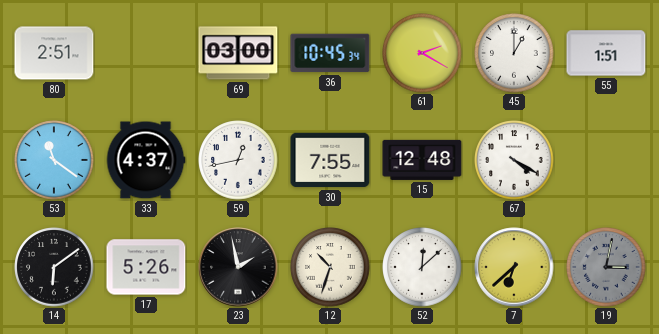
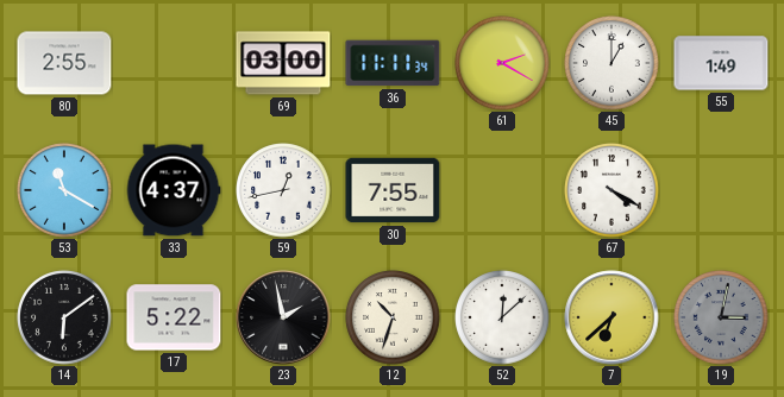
80: 2:51 -> 2:55 (64, 63)
36: 10:45 -> 11:11 (393, 63)
55: 1:51 -> 1:49 (721, 63)
53: 11:21 -> 11:20 (64, 190)
15: 12:48 -> none (422, 160)
17: 5:26 -> 5:22 (174, 317)
